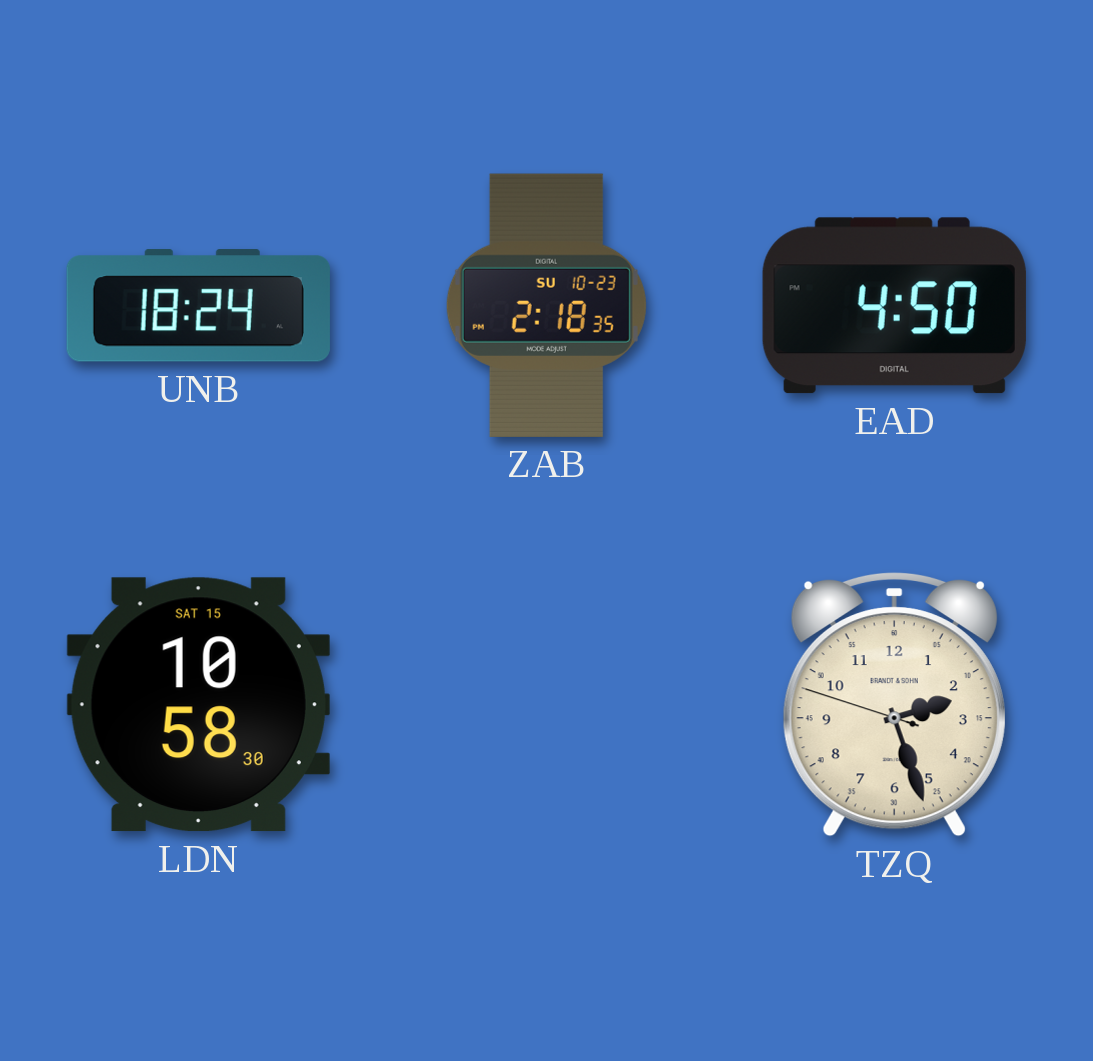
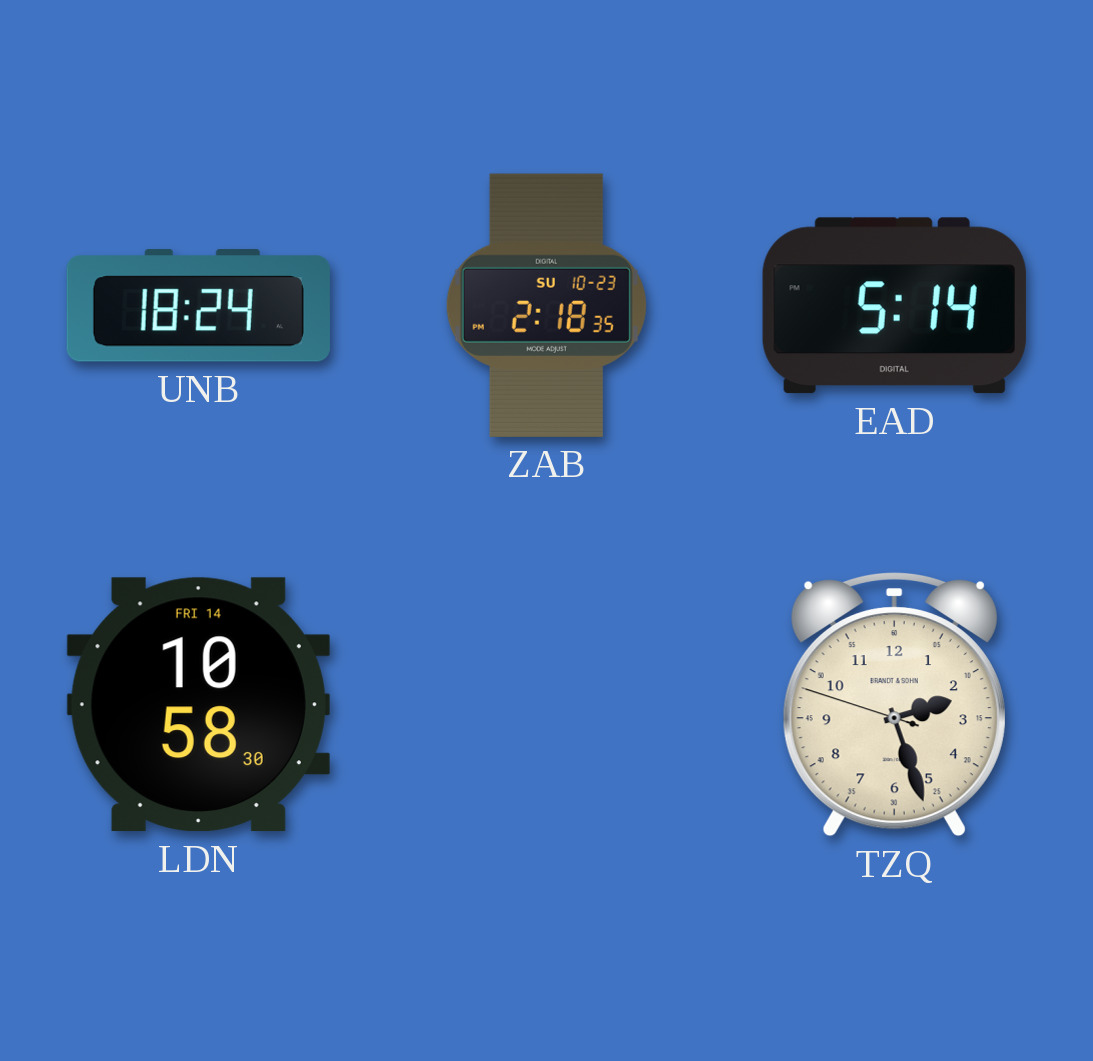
EAD: 4:50 -> 5:14 (894, 306)
LDN date: SAT 15 -> FRI 14 (198, 705)
